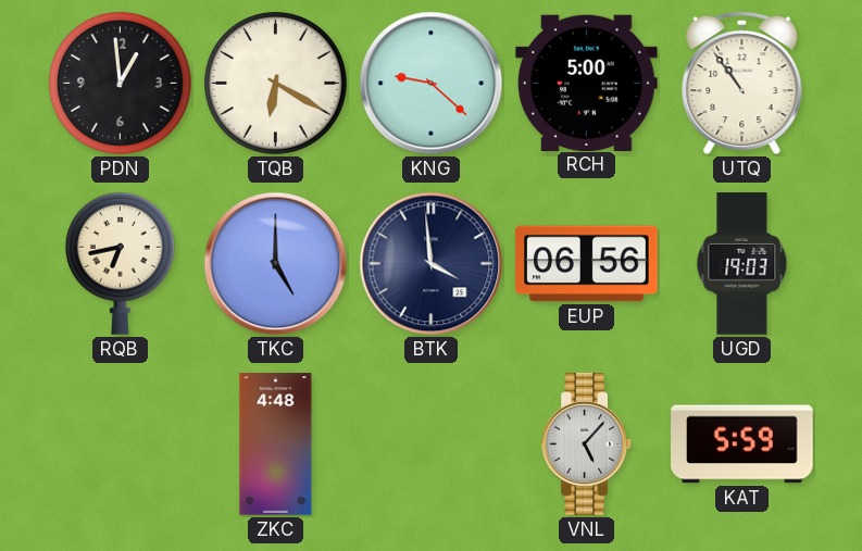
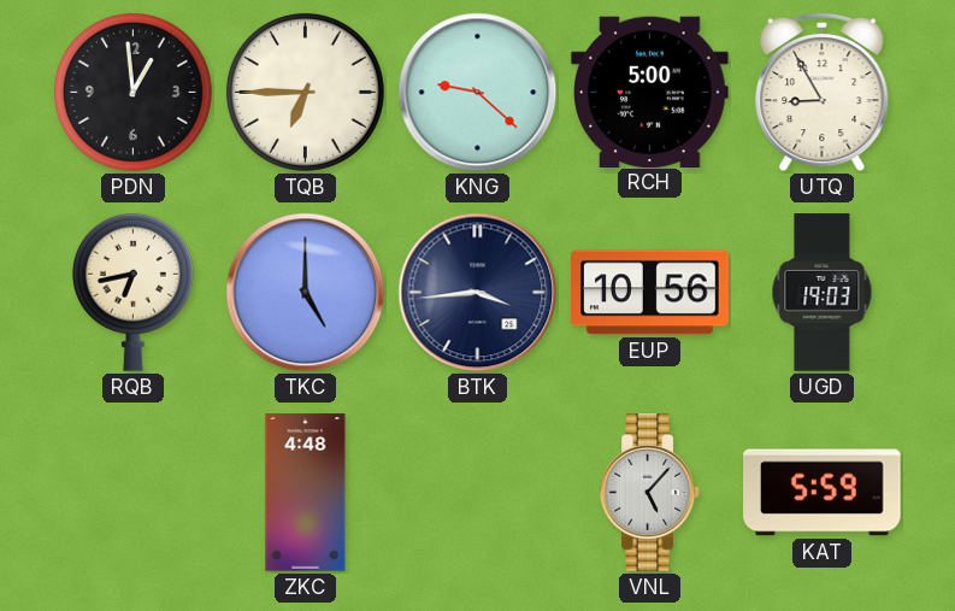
TQB: 6:20 -> 6:45 (305, 92)
UTQ: 10:54 -> 8:55 (823, 93)
BTK: 3:59 -> 3:44 (478, 293)
EUP: 06:56 -> 10:56 (650, 293)
